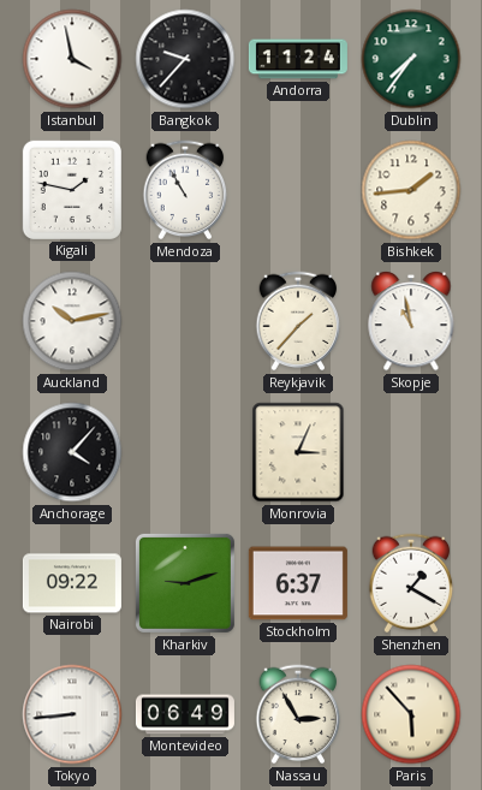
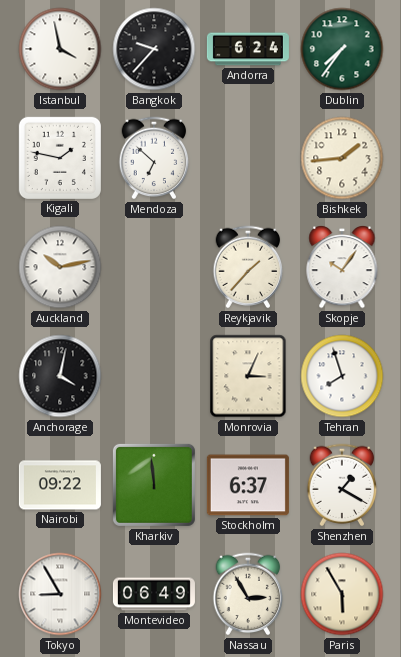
Andorra: 11:24 -> 6:24 (248, 49)
Mendoza: 10:55 -> 6:52 (154, 158)
Skopje: 10:58 -> 10:06 (342, 268)
Anchorage: 4:07 -> 4:02 (60, 376)
Tehran: none -> 7:57 (342, 376)
Kharkiv: 9:12 -> 11:59 (154, 485)
Tokyo: 8:44 -> 8:55 (60, 594)
Paris: 5:53 -> 5:55 (342, 594)
